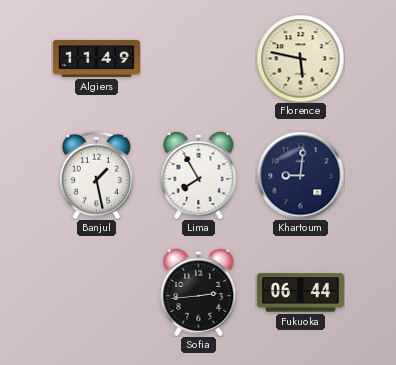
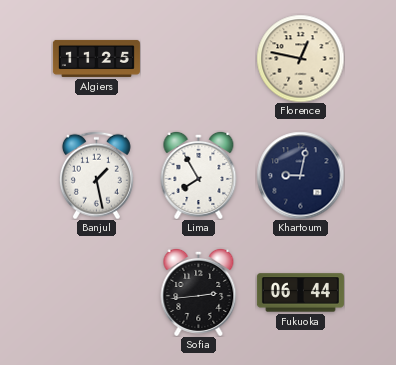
Algiers: 11:49 -> 11:25 (96, 58)
Florence: 5:47 -> 12:47 (300, 58)
Khartoum: 9:01 -> 9:02 (300, 175)
